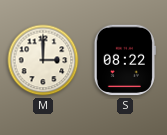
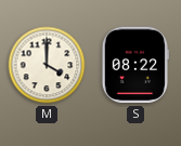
M: 3:00 -> 4:00 (47, 65)
